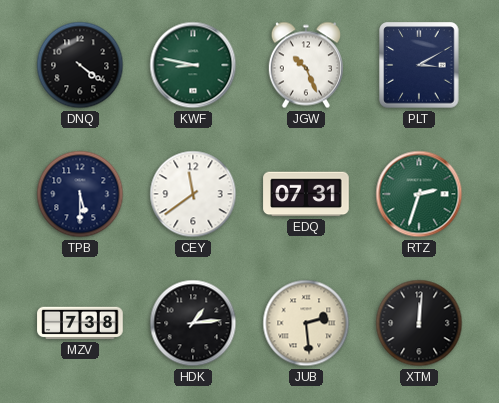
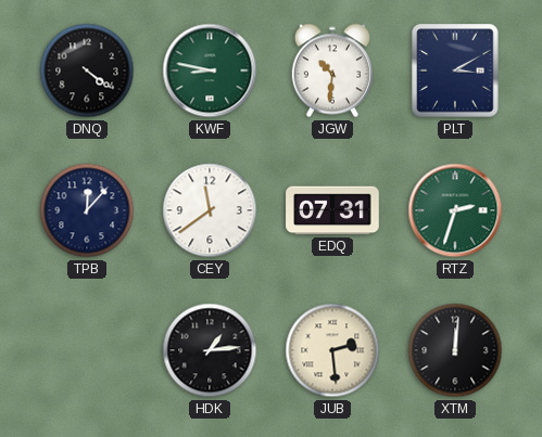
JGW: 10:26 -> 10:31 (332, 70)
TPB: 5:30 -> 12:07 (87, 210)
MZV: 7:38 -> none (80, 323)
